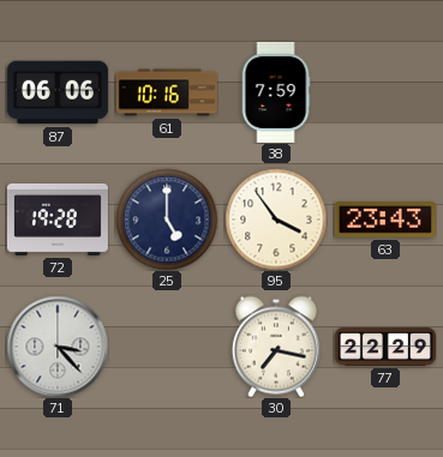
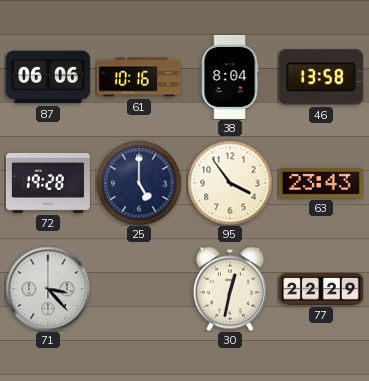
38: 7:59 -> 8:04 (230, 77)
46: none -> 13:58 (321, 77)
30: 7:17 -> 12:32 (230, 289)
